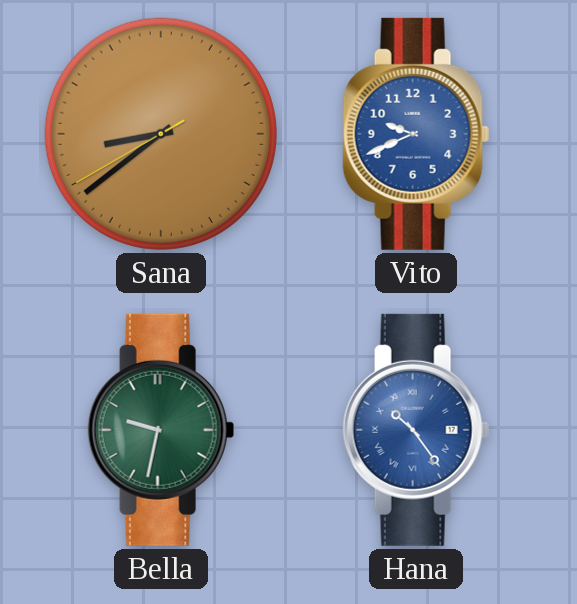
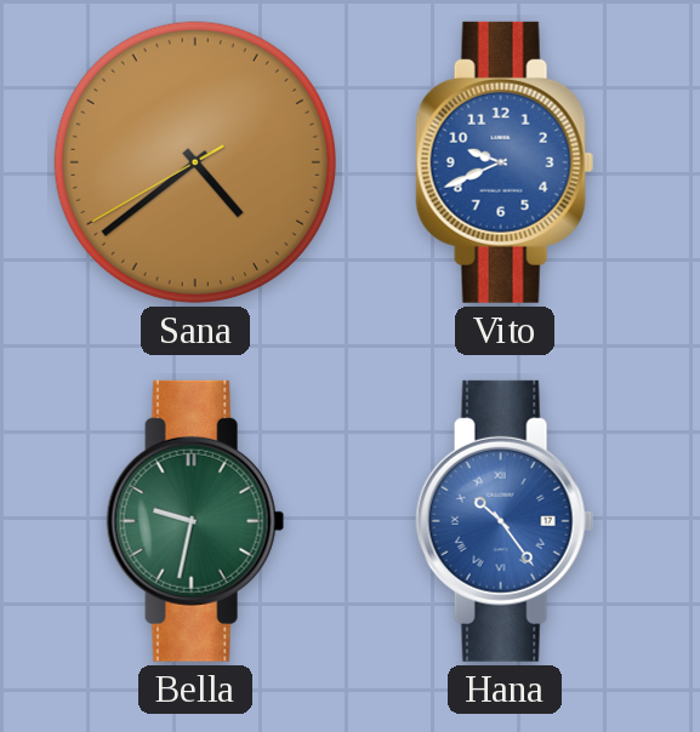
Sana: 8:38 -> 4:38 (195, 162)
